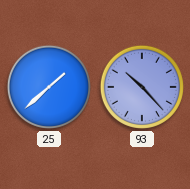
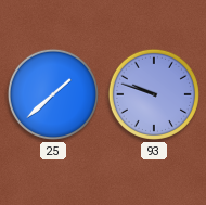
93: 10:23 -> 9:48 (154, 94)
